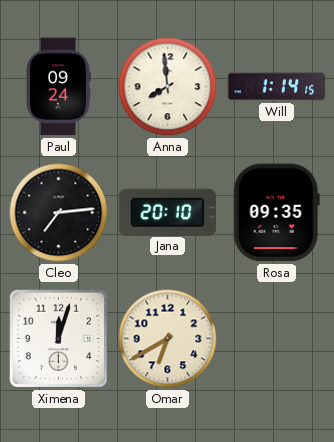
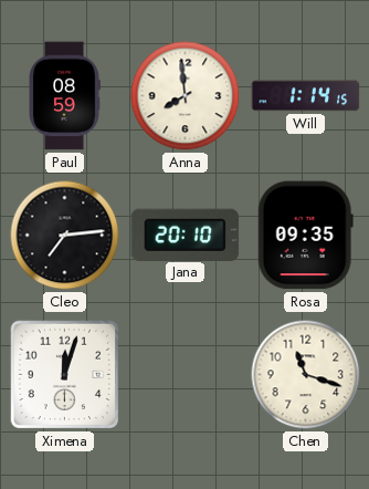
Paul: 09:24 -> 08:59 (64, 96)
Omar: 6:40 -> none (168, 339)
Chen: none -> 11:18 (306, 375)
